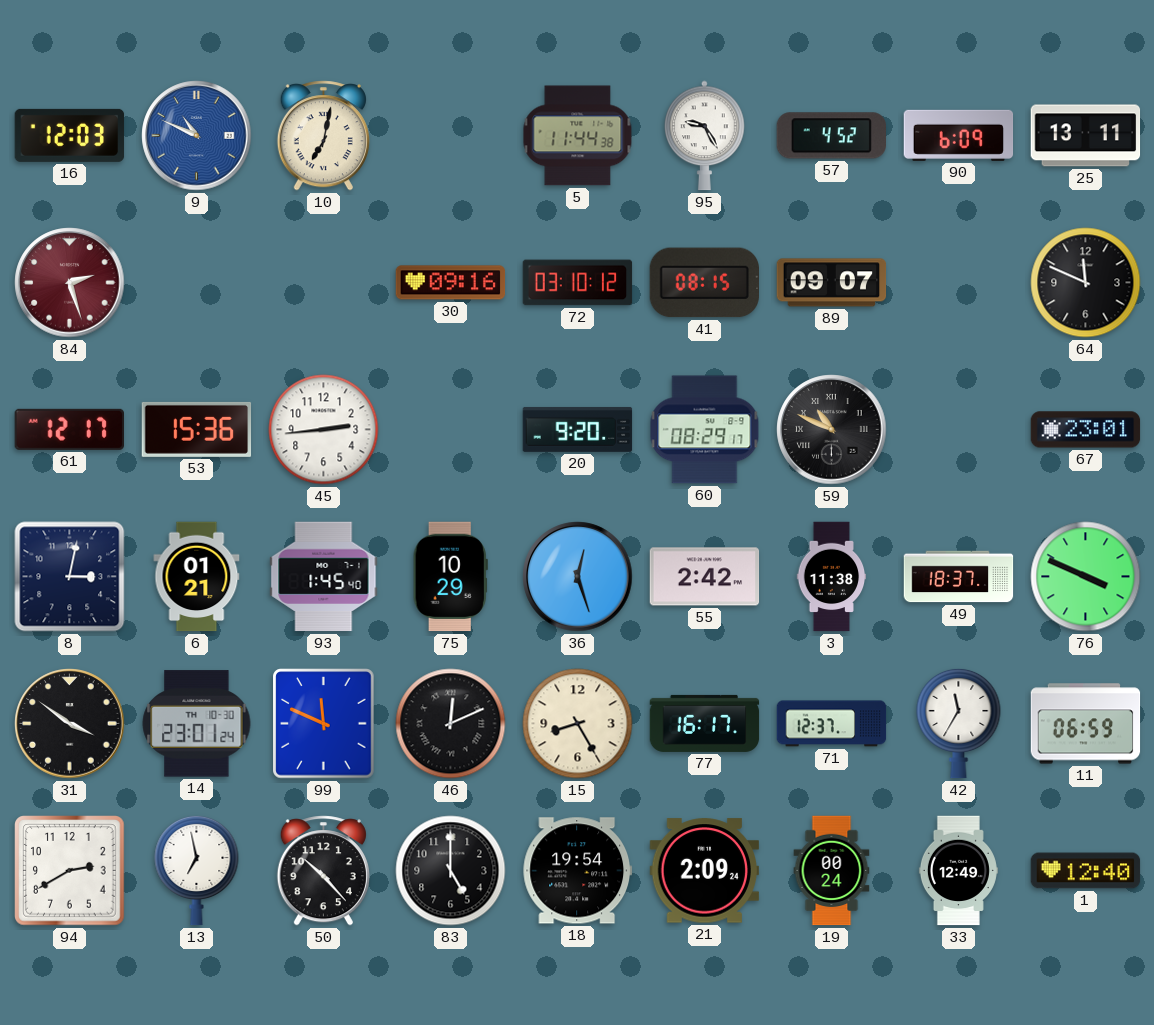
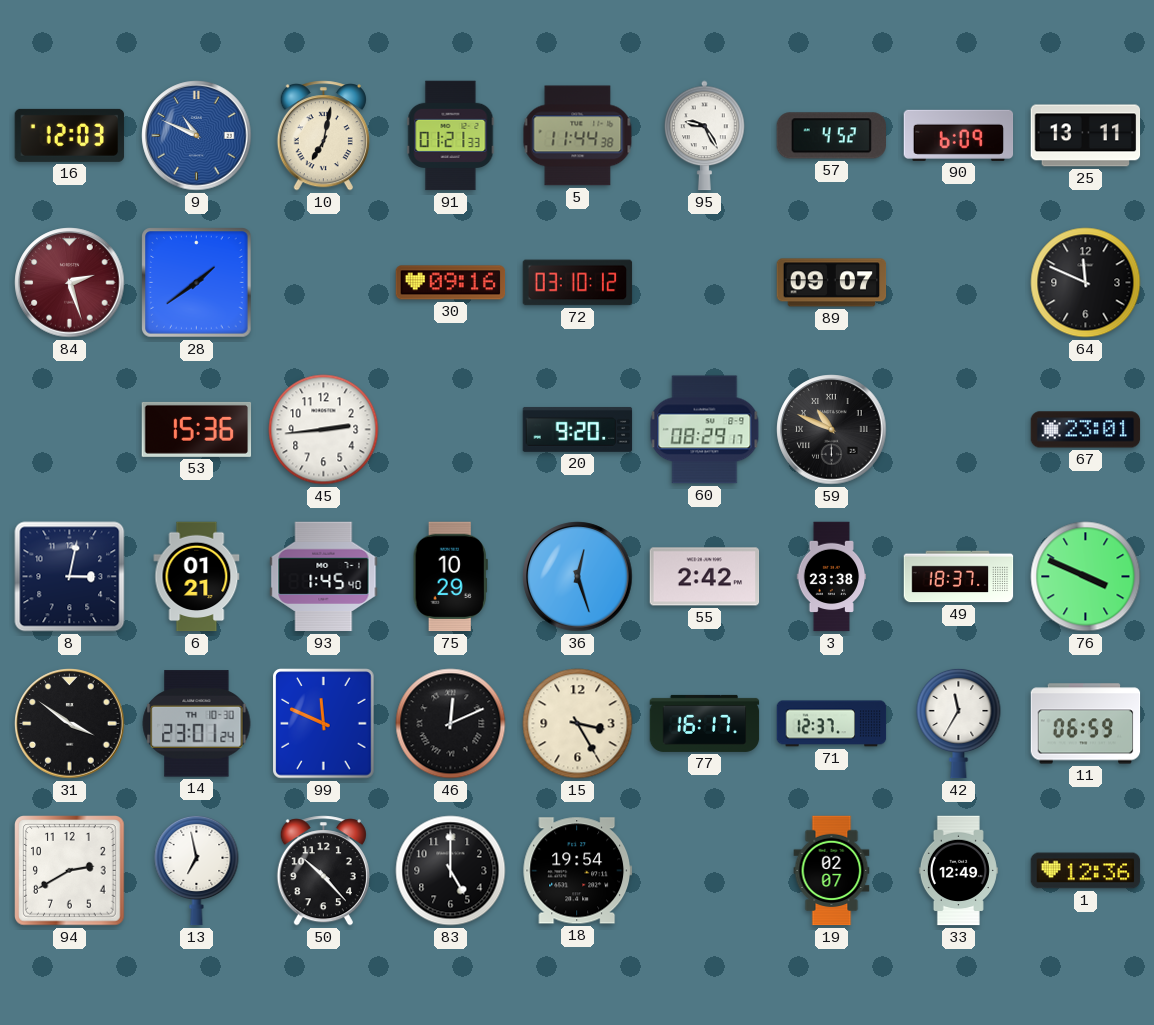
91: none -> 01:21 (451, 136)
28: none -> 1:39 (197, 283)
41: 08:15 -> none (704, 283)
61: 12:17 -> none (69, 429)
3: 11:38 -> 23:38 (832, 577)
15: 8:25 -> 3:25 (578, 724)
21: 2:09 -> none (705, 871)
19: 00:24 -> 02:07 (832, 871)
1: 12:40 -> 12:36 (1086, 871)
